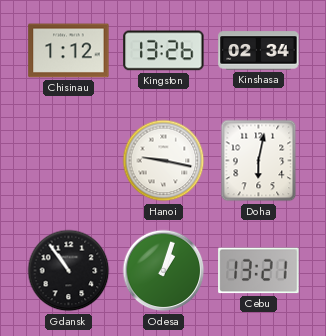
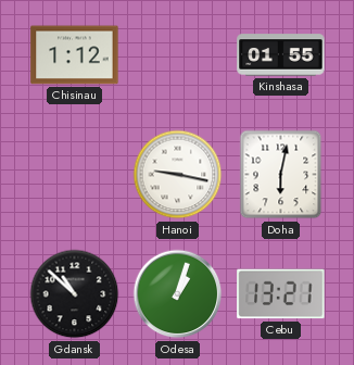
Kingston: 13:26 -> none (164, 51)
Kinshasa: 02:34 -> 01:55 (281, 55)
Gdansk: 10:54 -> 10:52 (75, 294)
